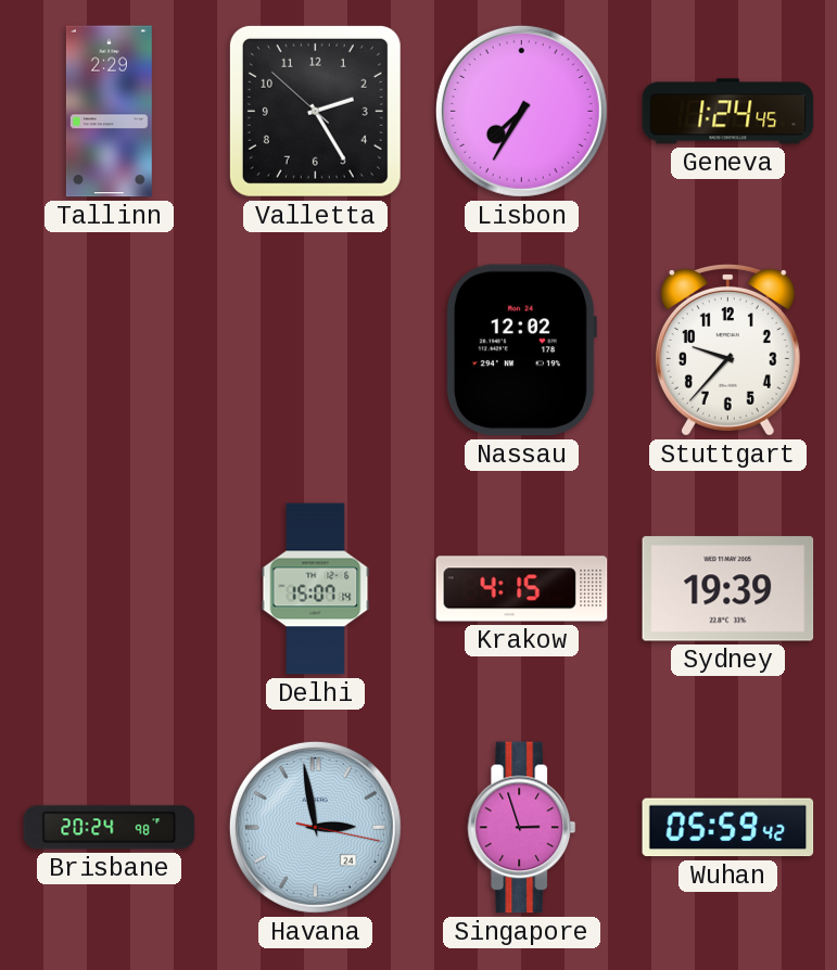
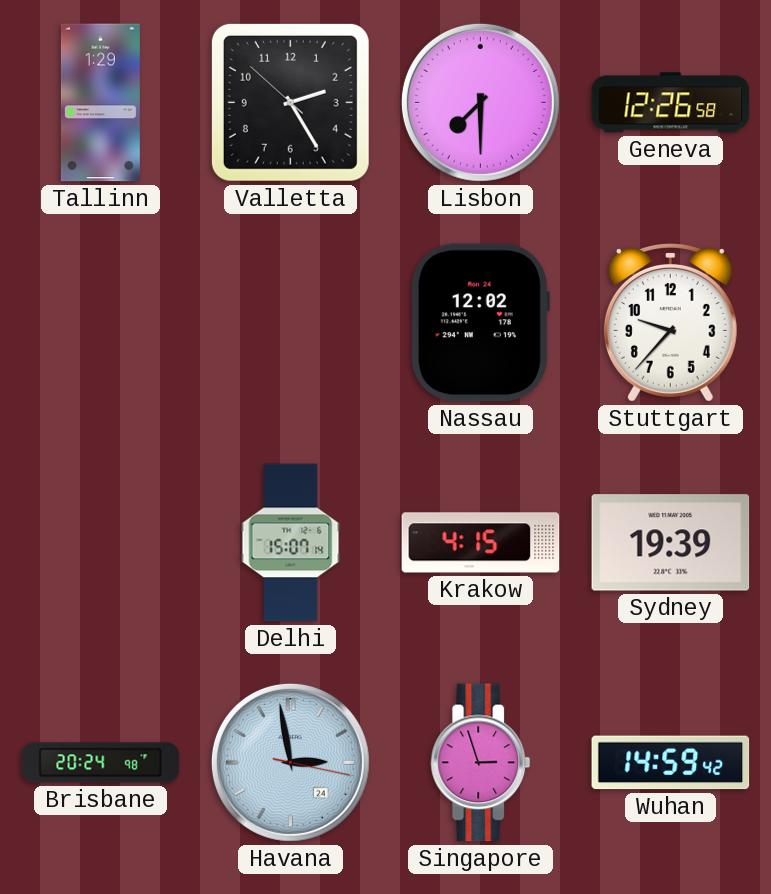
Tallinn: 2:29 -> 1:29 (100, 103)
Lisbon: 7:35 -> 7:30 (480, 102)
Geneva: 1:24 -> 12:26 (671, 103)
Wuhan: 05:59 -> 14:59 (671, 763)
